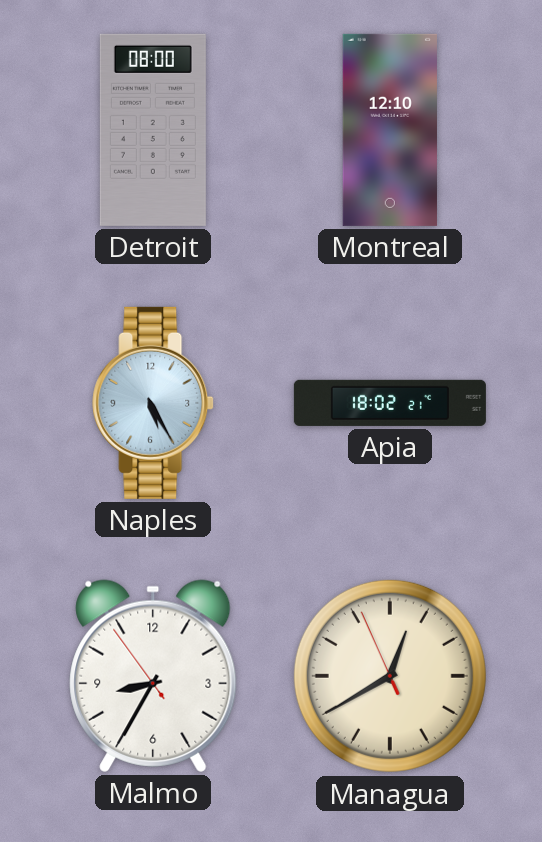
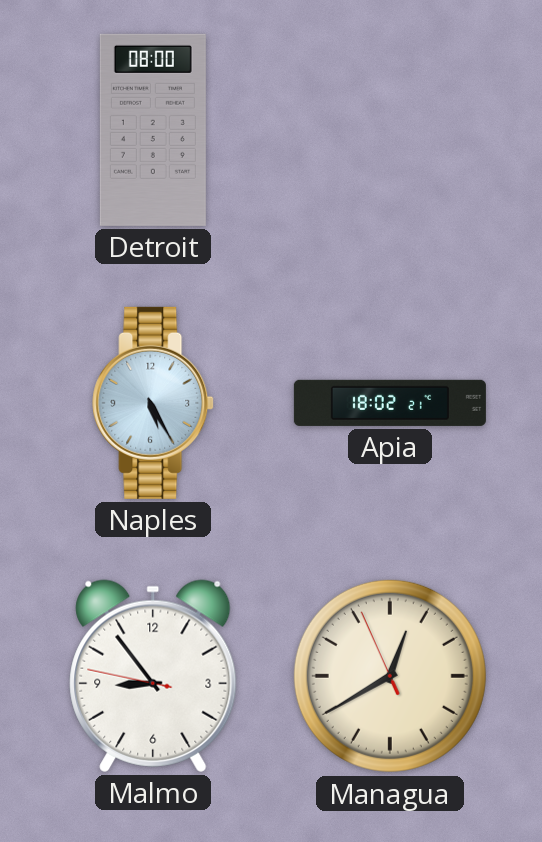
Montreal: 12:10 -> none (390, 130)
Malmo: 8:34 -> 8:53 (153, 676)
